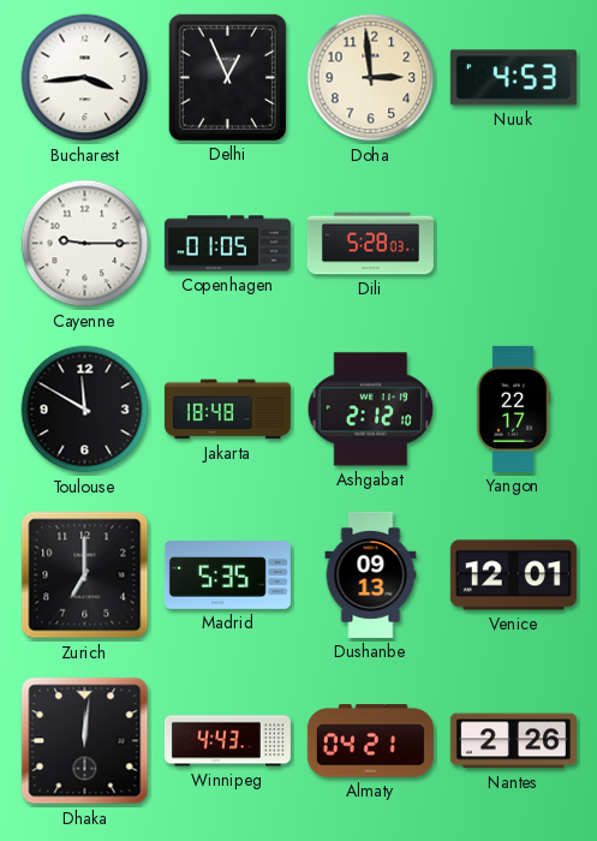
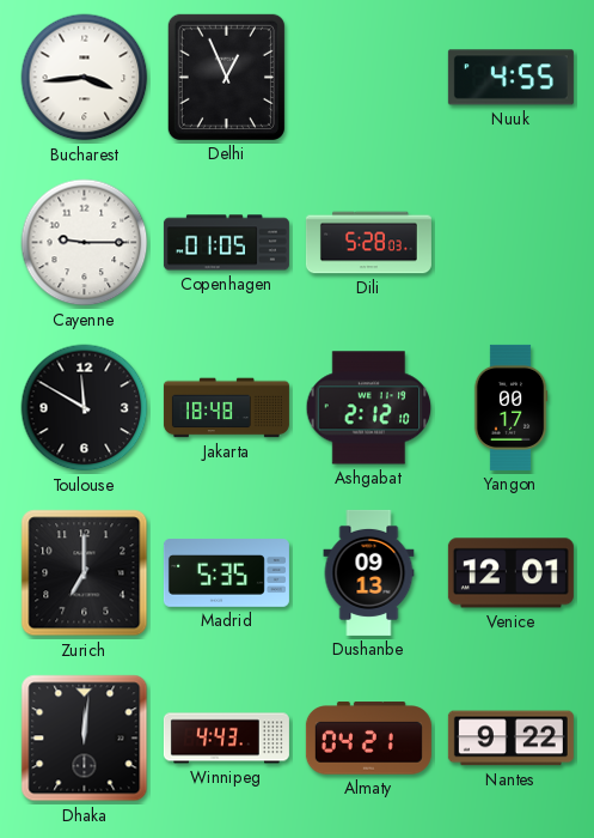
Doha: 2:59 -> none (371, 78)
Nuuk: 4:53 -> 4:55 (510, 78)
Yangon: 22:17 -> 00:17 (510, 407)
Nantes: 2:26 -> 9:22 (510, 739)
